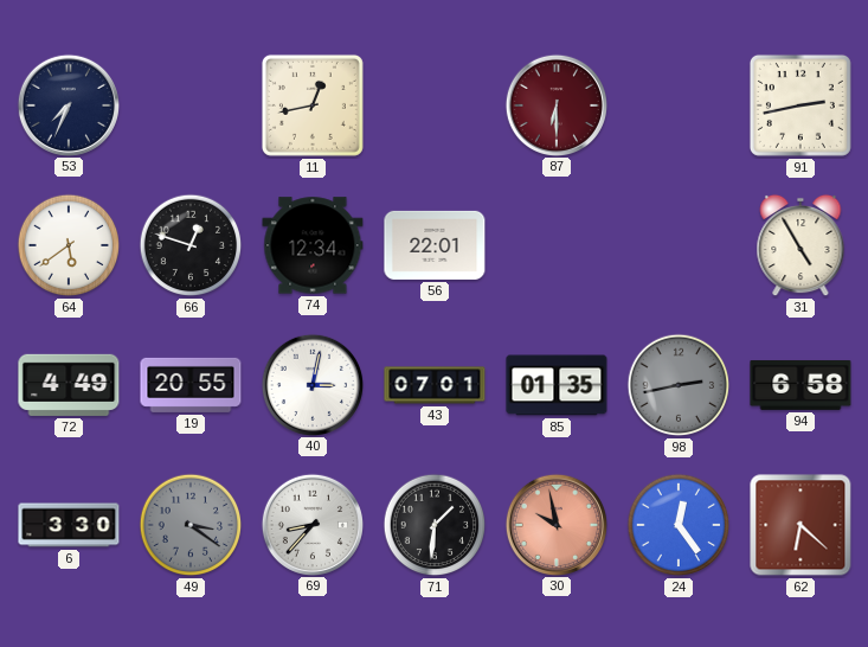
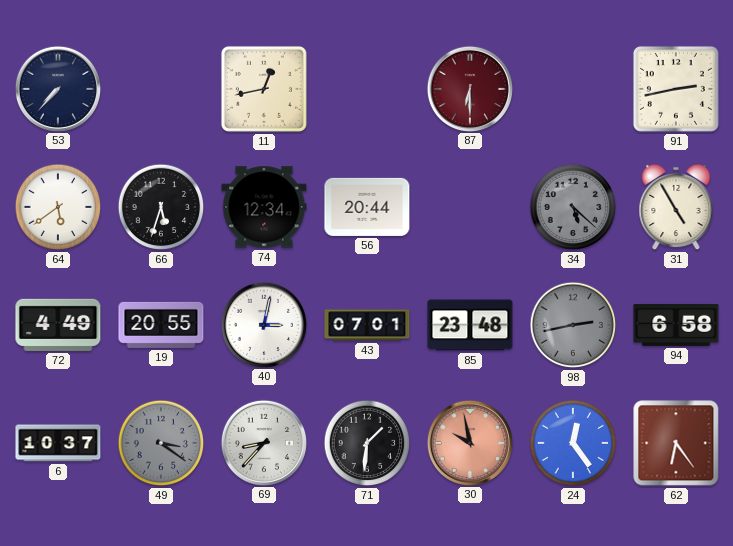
53: 7:34 -> 7:37 (57, 88)
66: 12:48 -> 5:33 (161, 207)
56: 22:01 -> 20:44 (367, 207)
34: none -> 5:22 (573, 207)
85: 01:35 -> 23:48 (470, 325)
6: 3:30 -> 10:37 (58, 443)
62: 6:22 -> 6:24 (676, 443)
